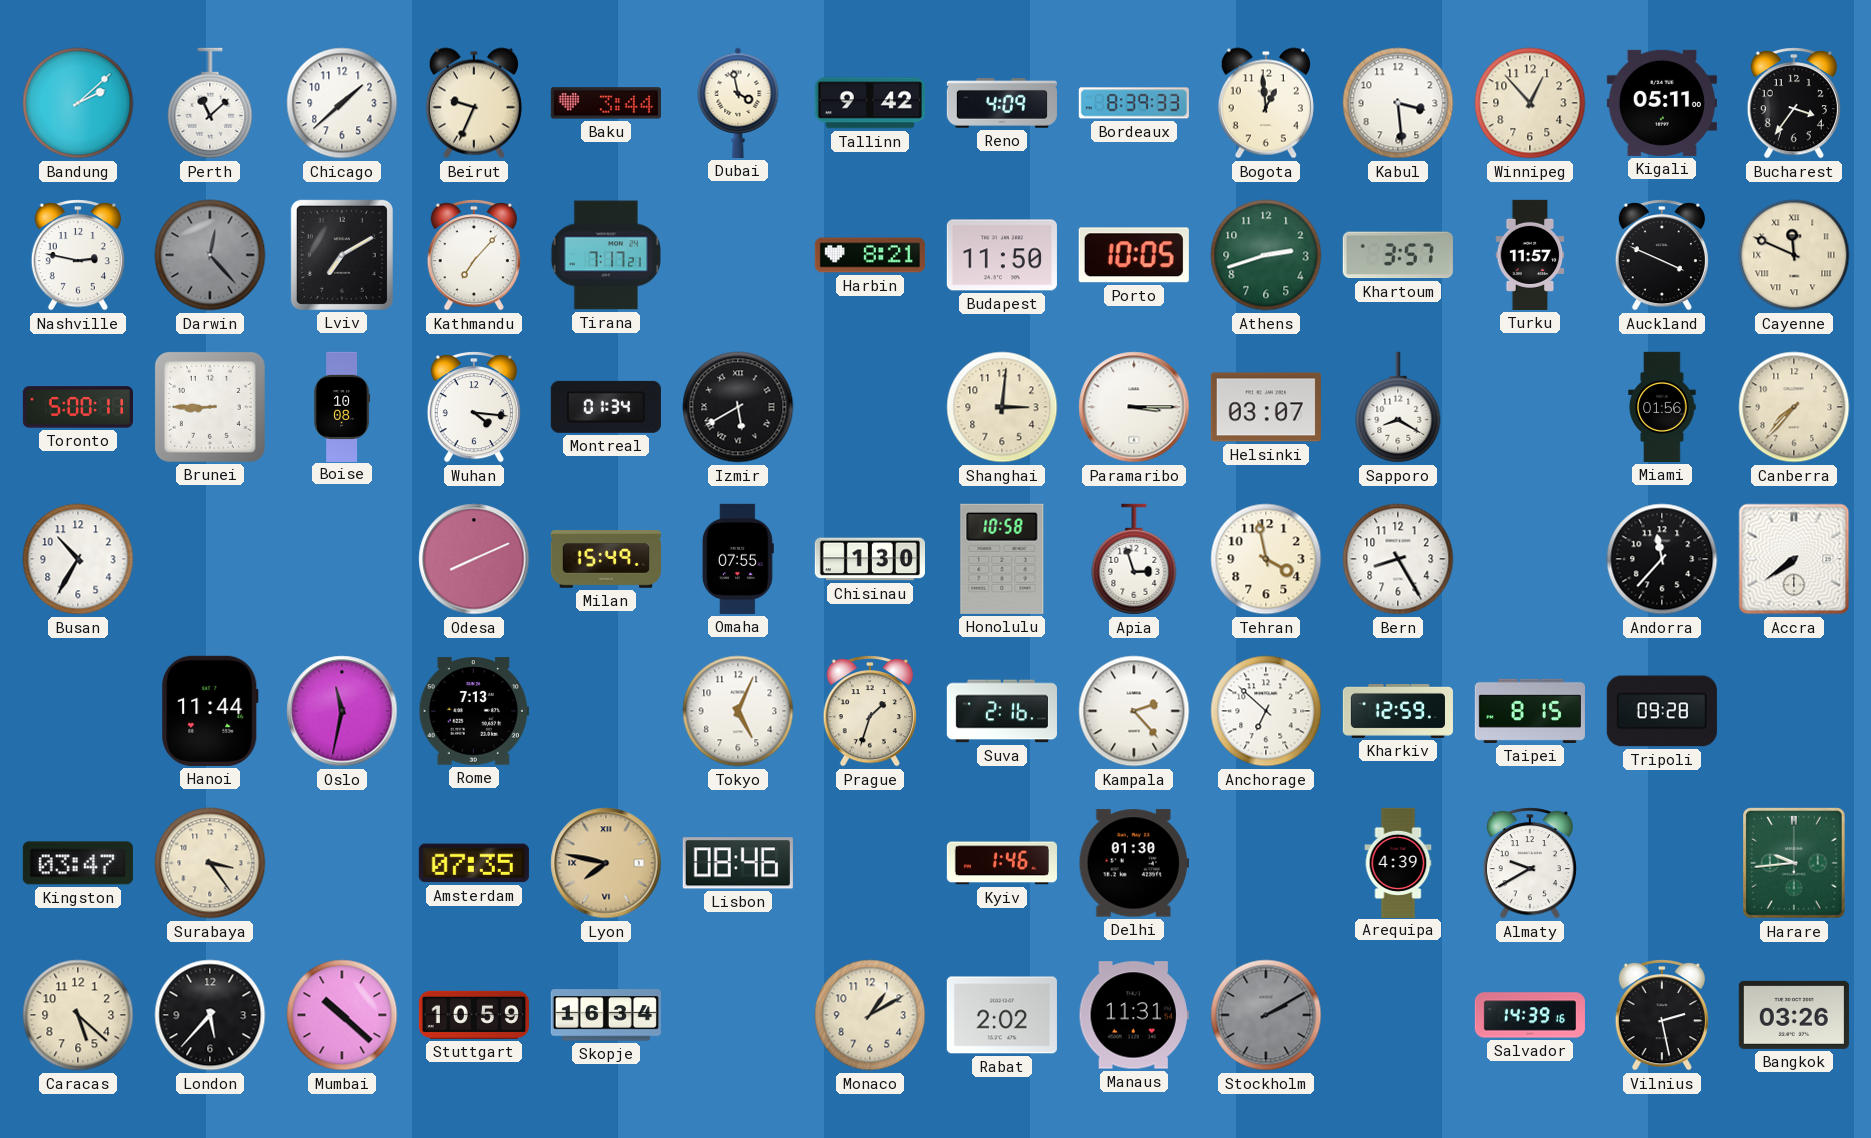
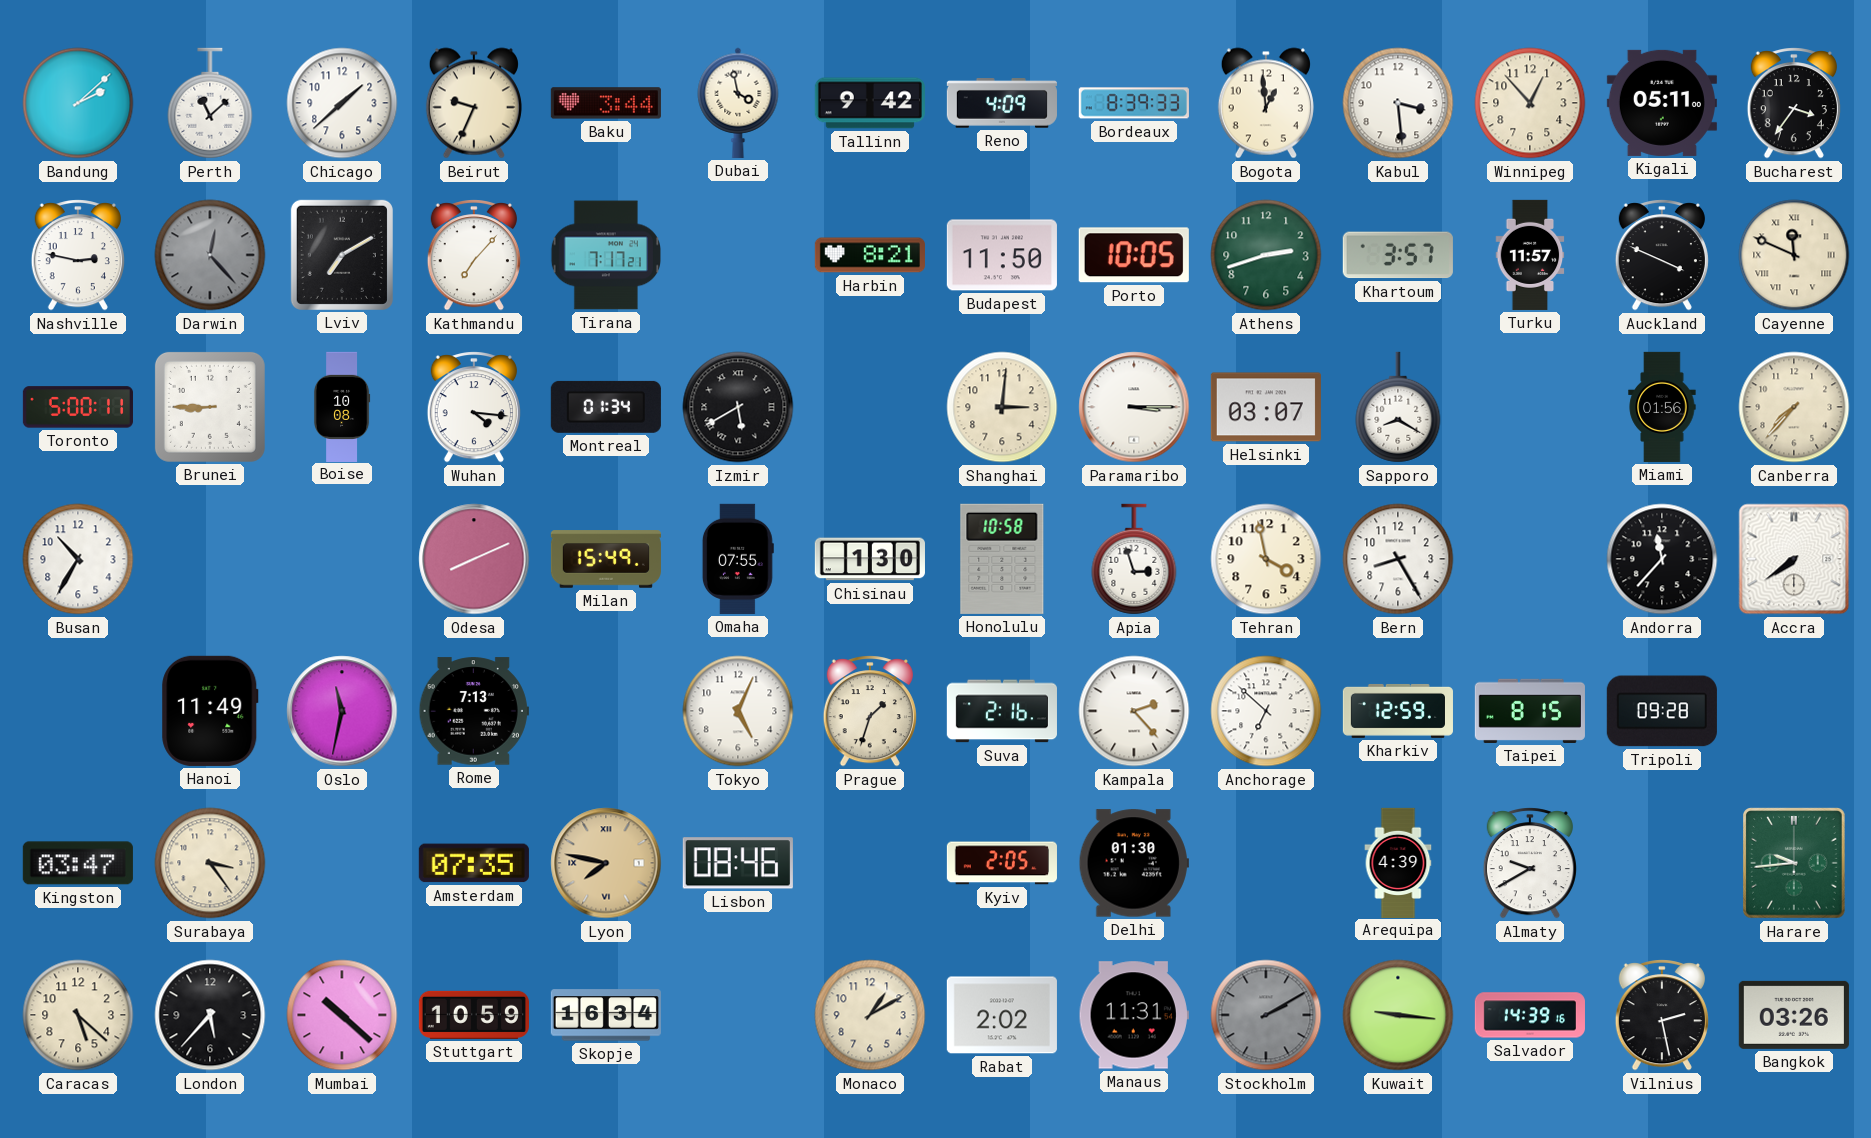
Hanoi: 11:44 -> 11:49 (210, 711)
Kyiv: 1:46 -> 2:05 (1002, 863)
Kuwait: none -> 9:16 (1398, 1015)
